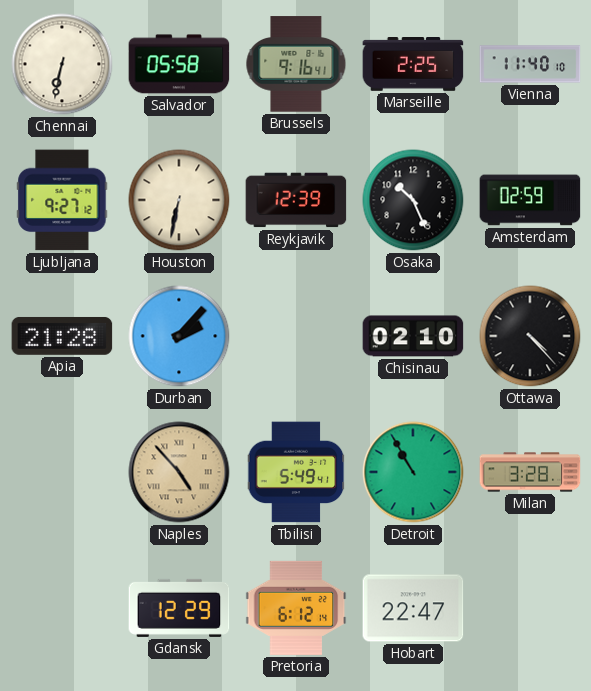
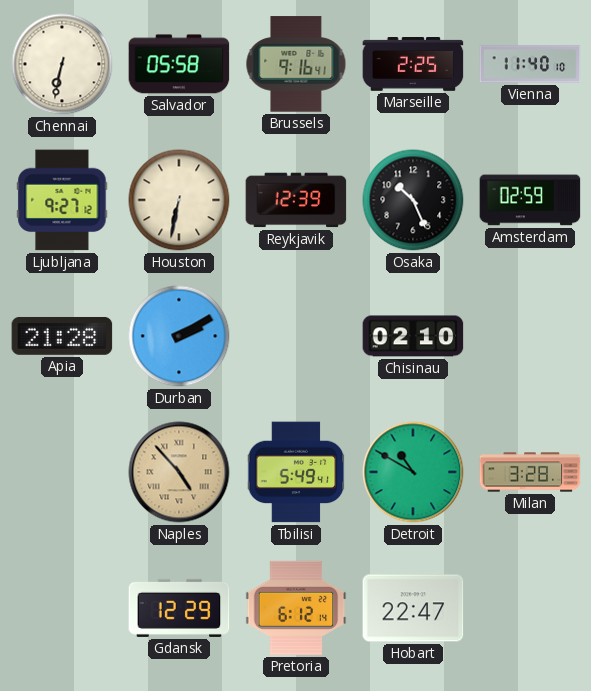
Durban: 2:07 -> 2:10 (179, 336)
Ottawa: 4:23 -> none (530, 336)
Detroit: 10:55 -> 10:50 (413, 472)
